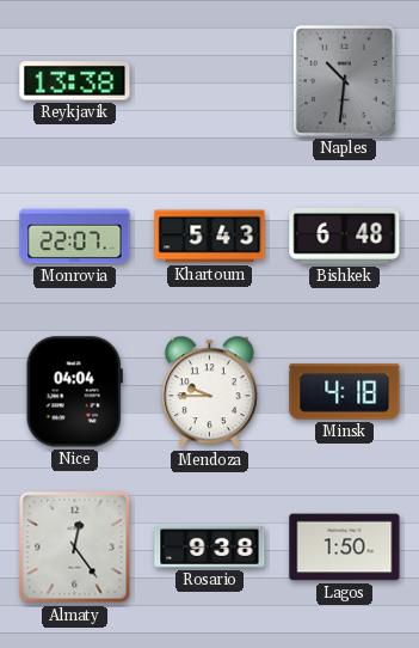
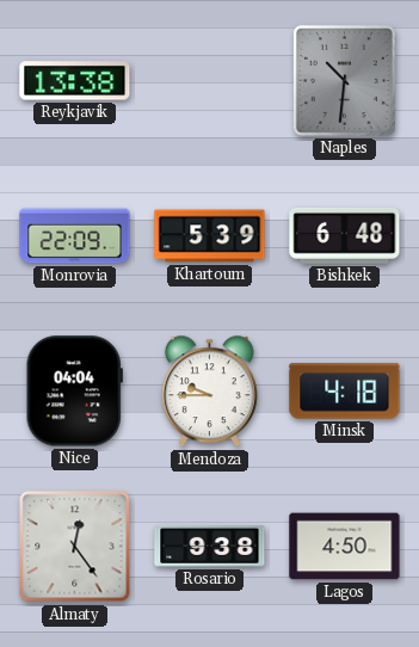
Monrovia: 22:07 -> 22:09 (75, 236)
Khartoum: 5:43 -> 5:39 (210, 236)
Lagos: 1:50 -> 4:50 (345, 547)
